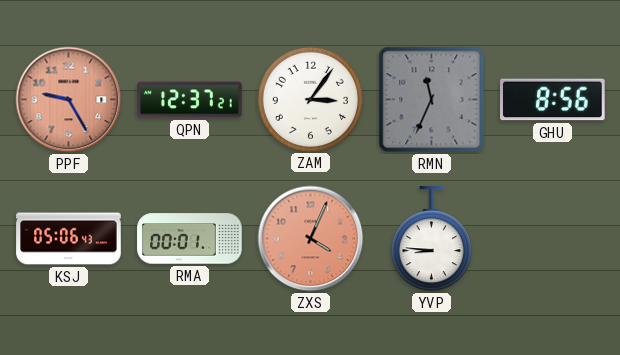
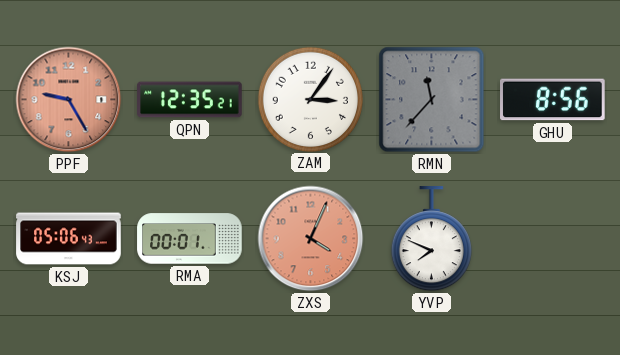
QPN: 12:37 -> 12:35 (190, 100)
RMN: 11:34 -> 11:37 (432, 100)
YVP: 8:46 -> 7:49 (431, 239)
